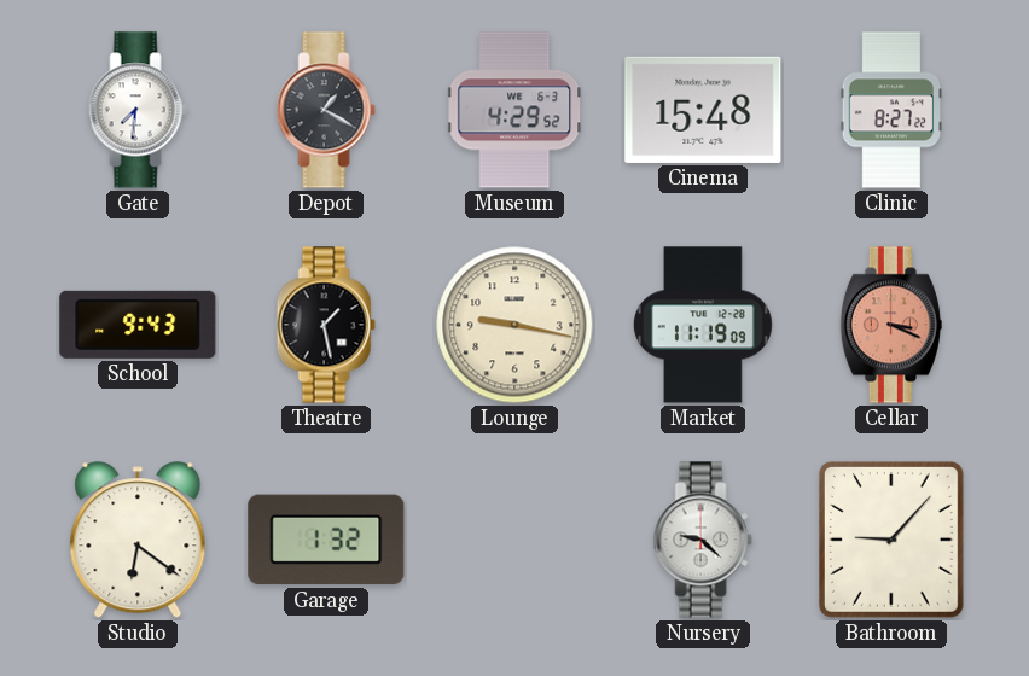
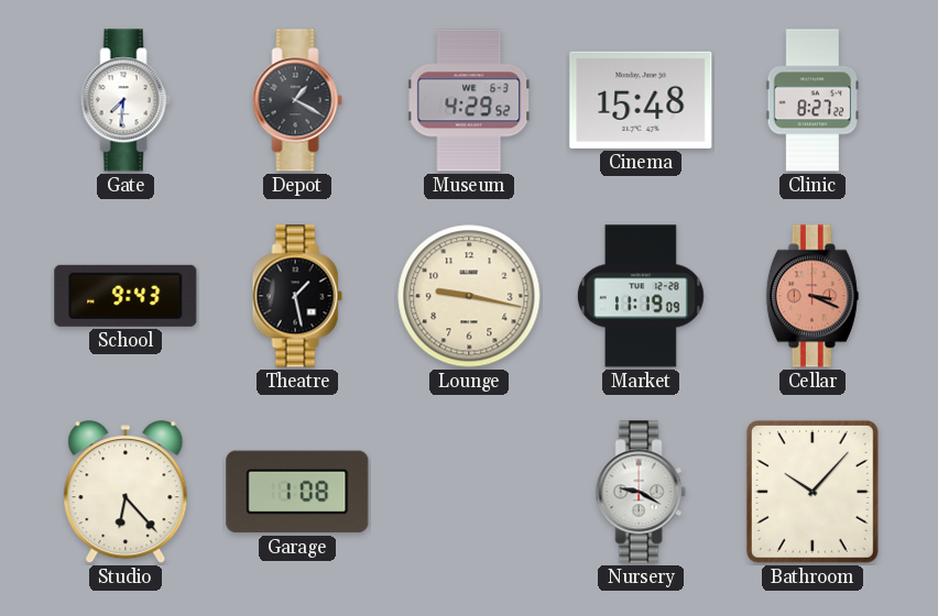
Studio: 6:21 -> 6:23 (126, 493)
Garage: 1:32 -> 1:08 (297, 492)
Nursery: 9:22 -> 9:20 (641, 492)
Bathroom: 9:07 -> 10:07 (812, 492)
